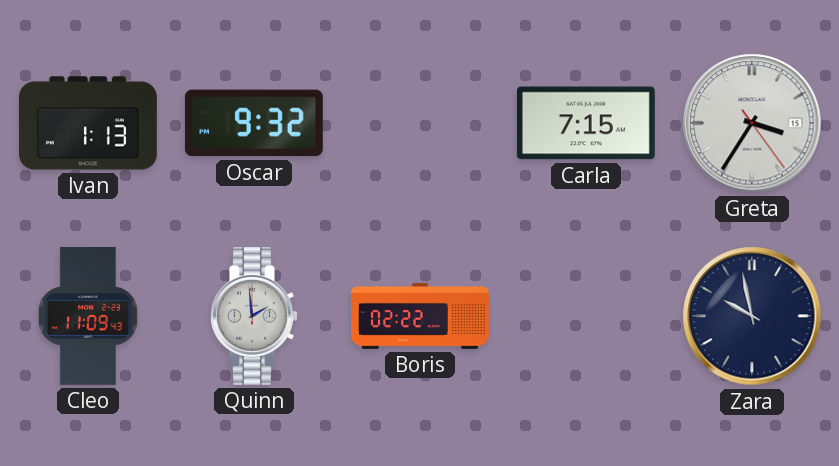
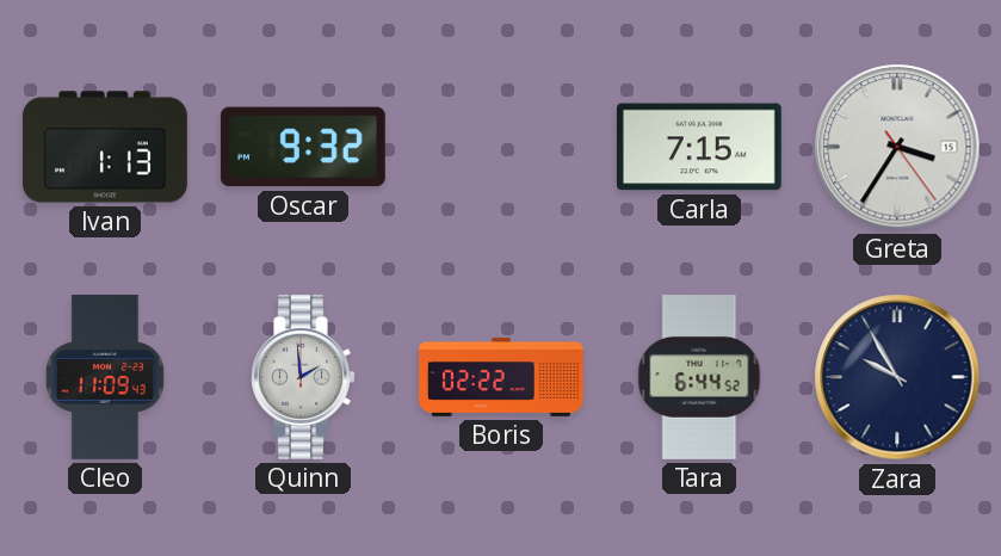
Tara: none -> 6:44 (699, 378)
Zara: 9:58 -> 9:55 (897, 377)
